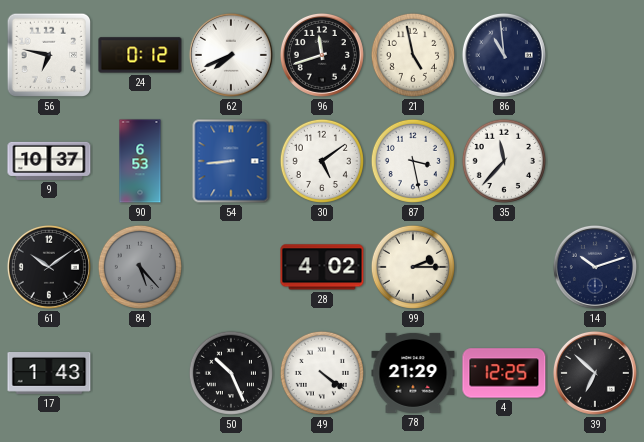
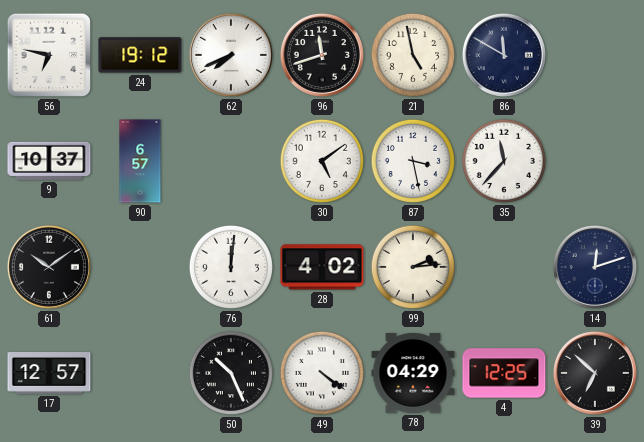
24: 0:12 -> 19:12 (140, 55)
86: 10:59 -> 11:50 (504, 55)
90: 6:53 -> 6:57 (140, 161)
54: 8:44 -> none (231, 161)
84: 5:23 -> none (140, 267)
76: none -> 12:01 (231, 267)
99: 2:15 -> 2:14 (413, 267)
14: 10:12 -> 12:12 (595, 267)
17: 1:43 -> 12:57 (49, 374)
78: 21:29 -> 04:29 (413, 373)
